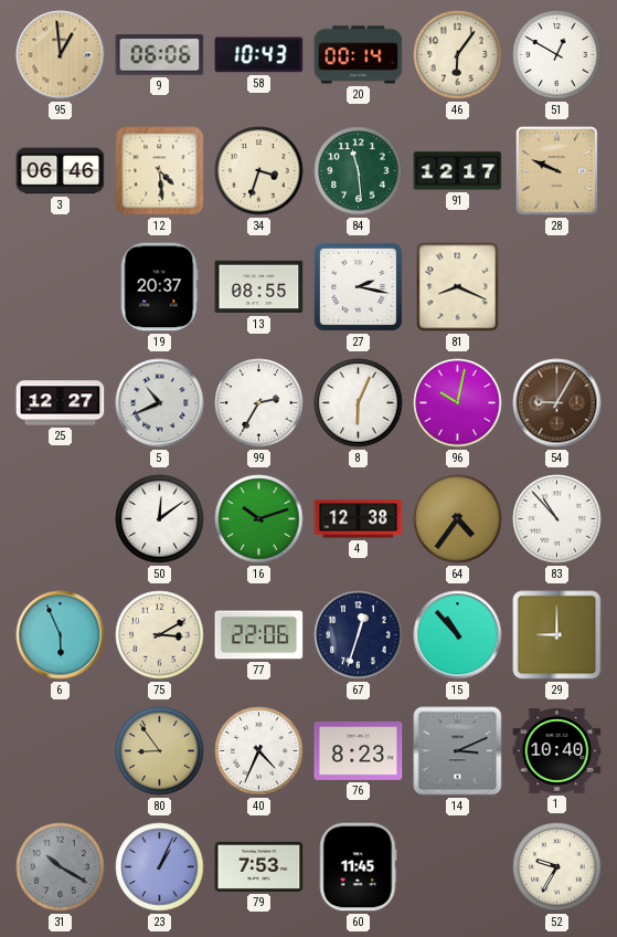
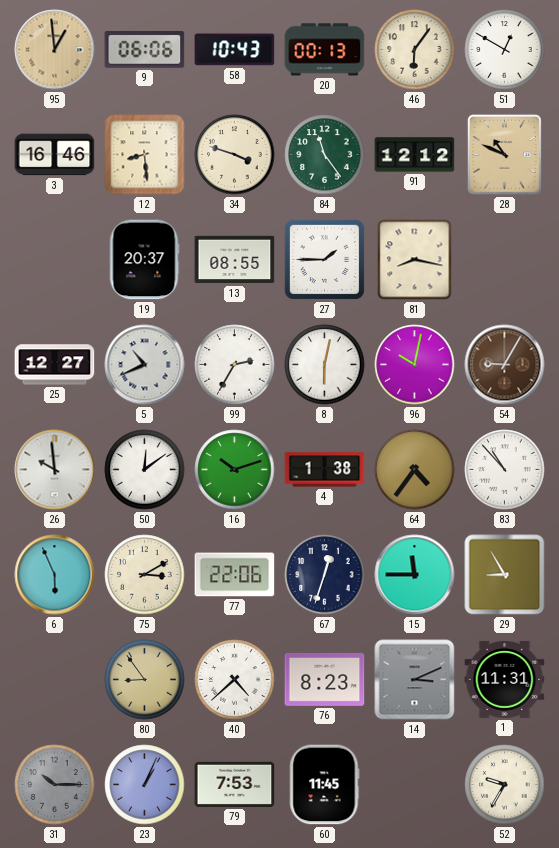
20: 00:14 -> 00:13 (325, 50)
3: 06:46 -> 16:46 (55, 155)
12: 4:29 -> 8:29 (145, 155)
34: 3:33 -> 3:48 (235, 155)
84: 11:29 -> 11:24 (325, 155)
91: 12:17 -> 12:12 (415, 155)
28: 9:49 -> 10:49 (504, 154)
27: 2:17 -> 1:45 (324, 259)
81: 8:19 -> 8:17 (415, 260)
8: 6:04 -> 6:02 (325, 365)
26: none -> 9:59 (55, 470)
4: 12:38 -> 1:38 (325, 470)
15: 10:53 -> 11:45 (415, 575)
29: 9:00 -> 8:55 (505, 575)
40: 4:34 -> 4:38 (235, 680)
1: 10:40 -> 11:31 (505, 679)
31: 10:20 -> 10:15 (55, 785)
